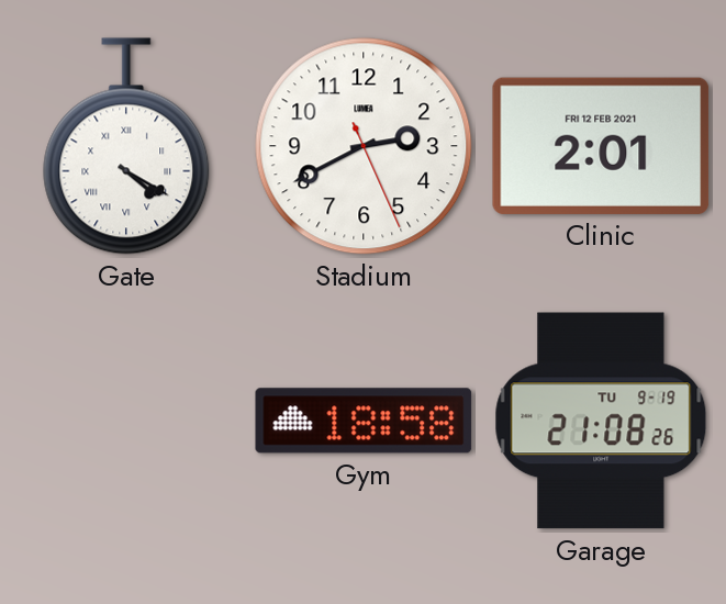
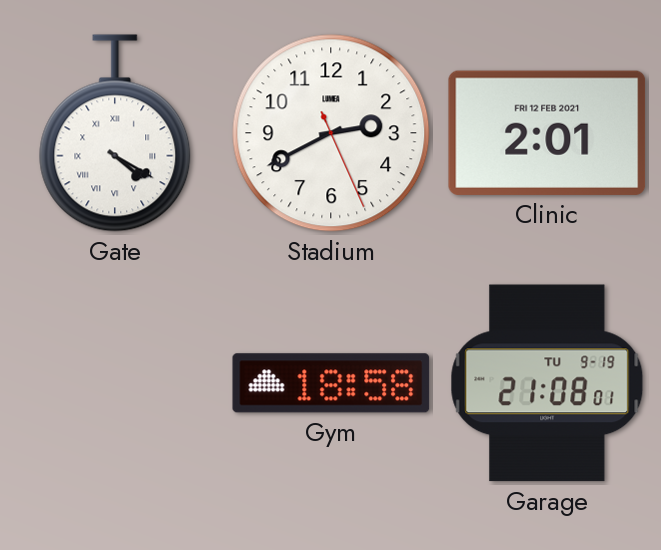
Garage: 21:08:26 -> 21:08:01 (547, 383)
